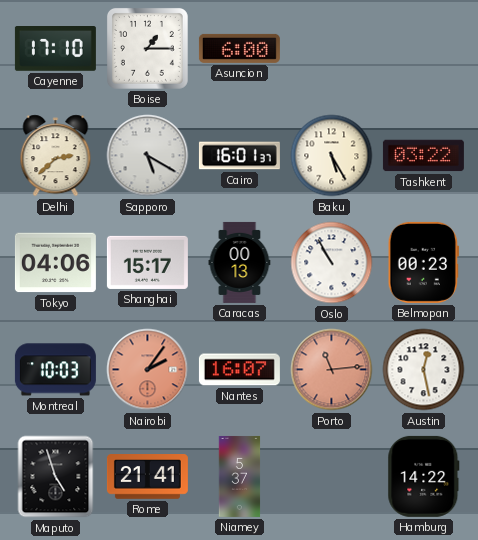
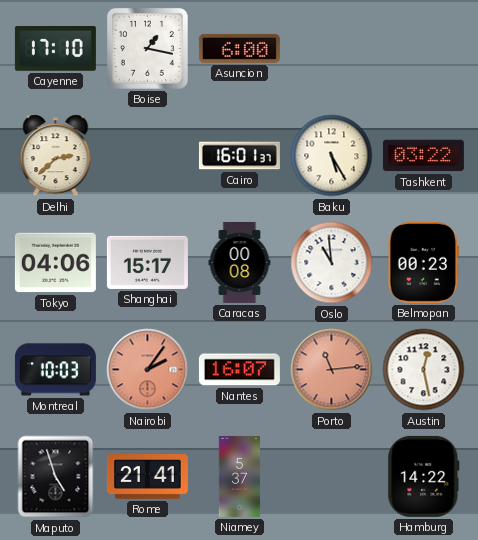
Boise: 1:15 -> 1:17 (147, 48)
Sapporo: 5:20 -> none (148, 156)
Caracas: 00:13 -> 00:08 (240, 262)
Oslo: 10:55 -> 10:59 (332, 263)
